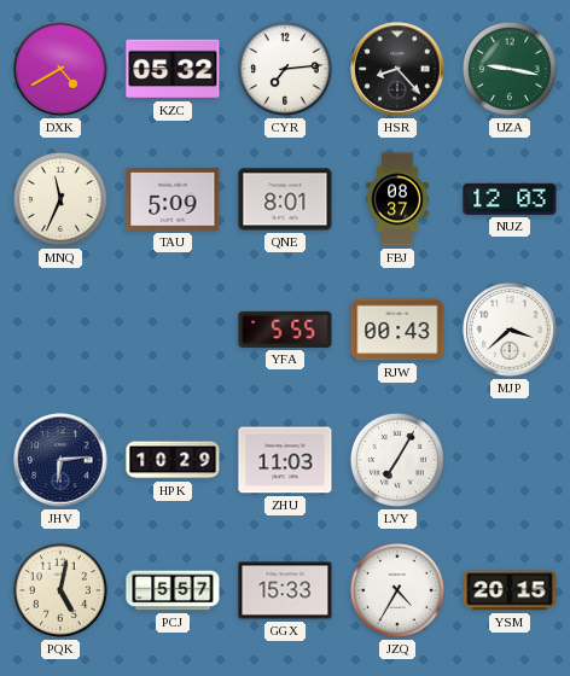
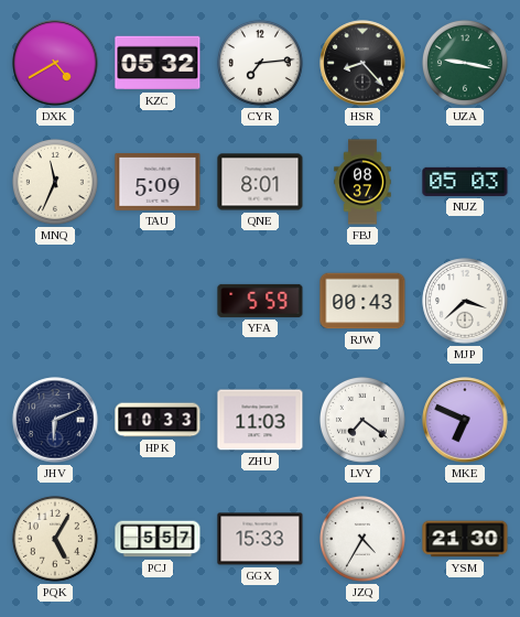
NUZ: 12:03 -> 05:03 (465, 182)
YFA: 5:55 -> 5:59 (260, 301)
JHV: 6:14 -> 6:11 (55, 420)
HPK: 10:29 -> 10:33 (158, 420)
LVY: 7:05 -> 7:21 (362, 420)
MKE: none -> 6:49 (465, 420)
PQK: 5:02 -> 5:05 (55, 539)
YSM: 20:15 -> 21:30 (465, 539)
